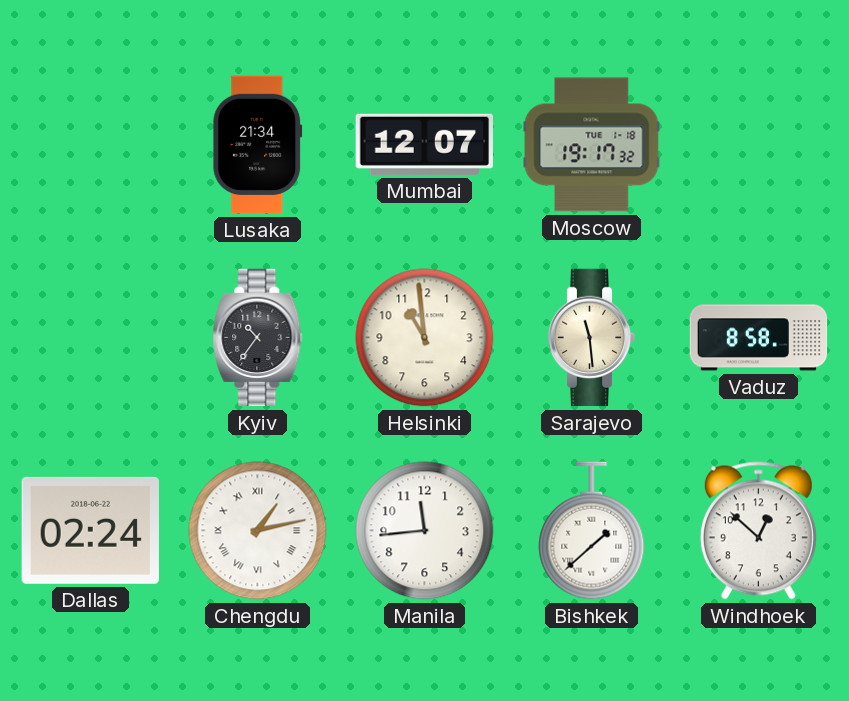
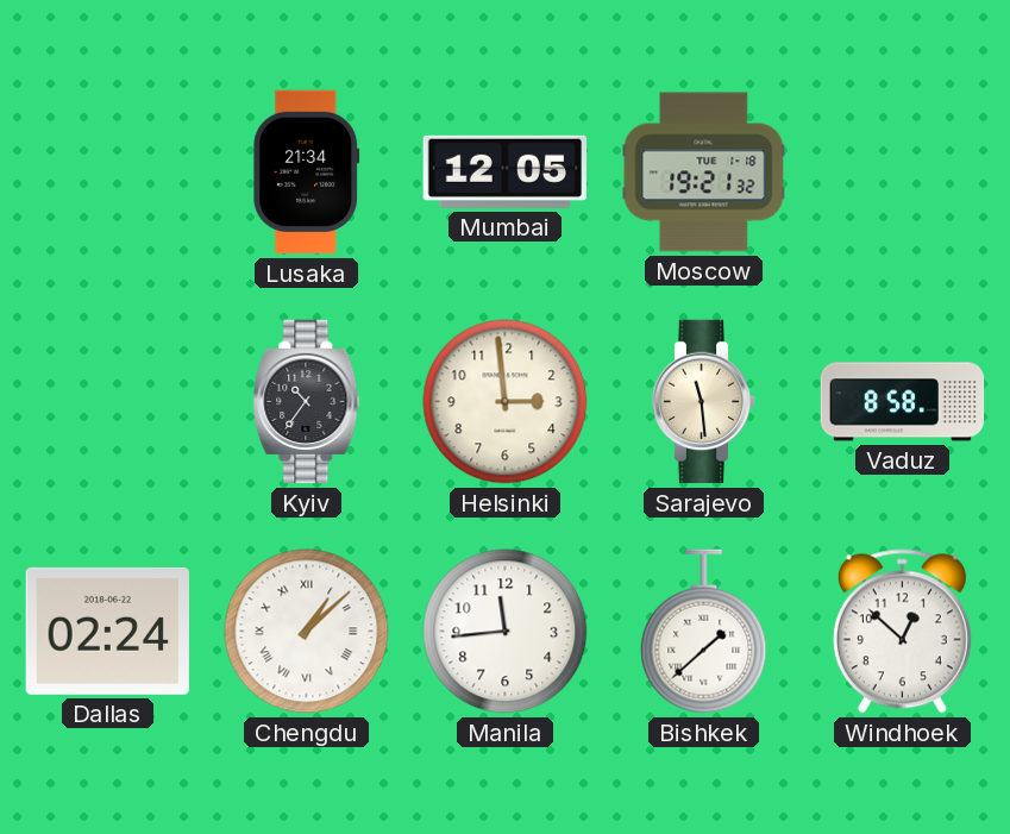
Mumbai: 12:07 -> 12:05 (506, 171)
Moscow: 19:17 -> 19:21 (704, 173)
Helsinki: 10:59 -> 2:59 (506, 402)
Chengdu: 1:13 -> 1:08 (307, 632)
